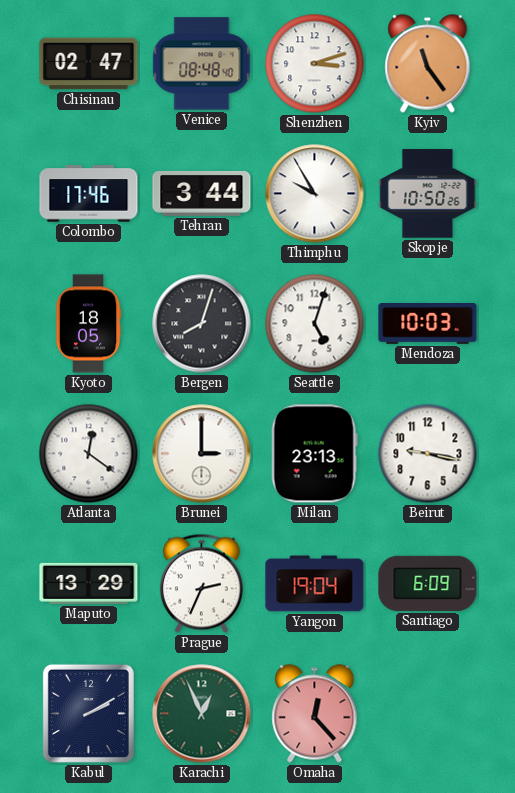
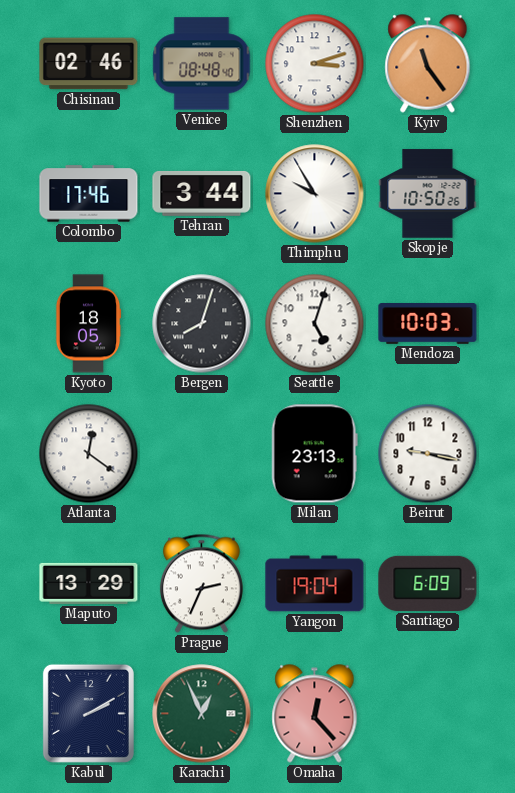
Chisinau: 02:47 -> 02:46 (89, 64)
Brunei: 3:00 -> none (202, 454)
